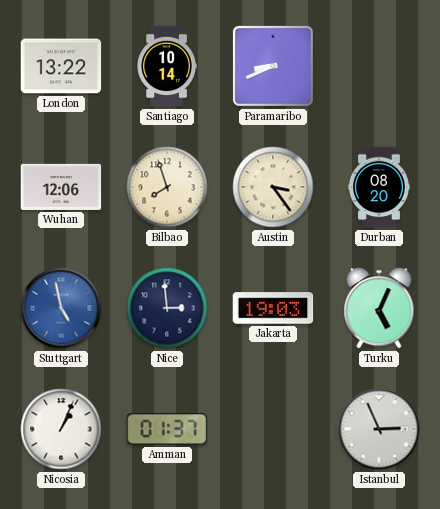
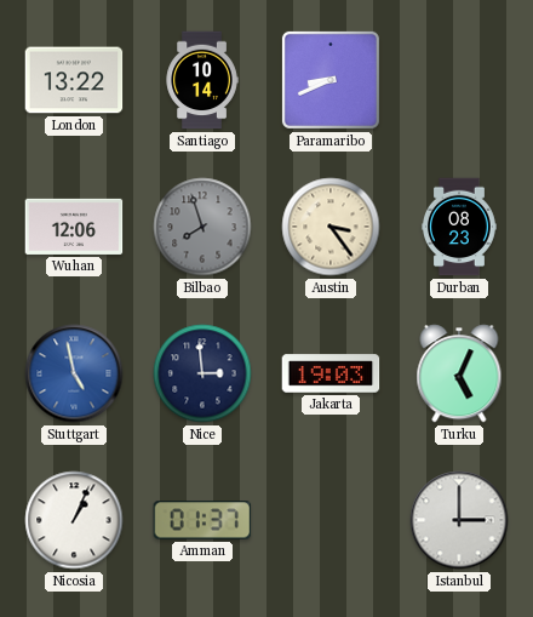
Bilbao dial: cream -> grey (202, 227)
Durban: 08:20 -> 08:23 (460, 227)
Istanbul: 2:56 -> 3:00 (459, 520)
